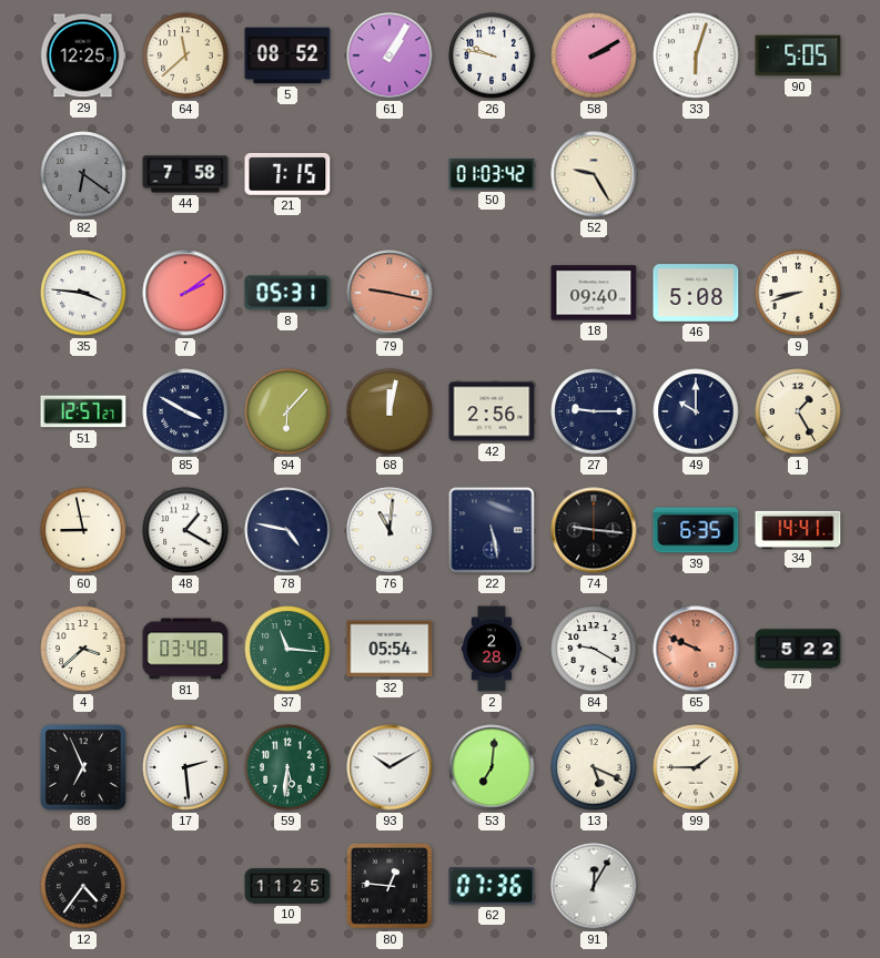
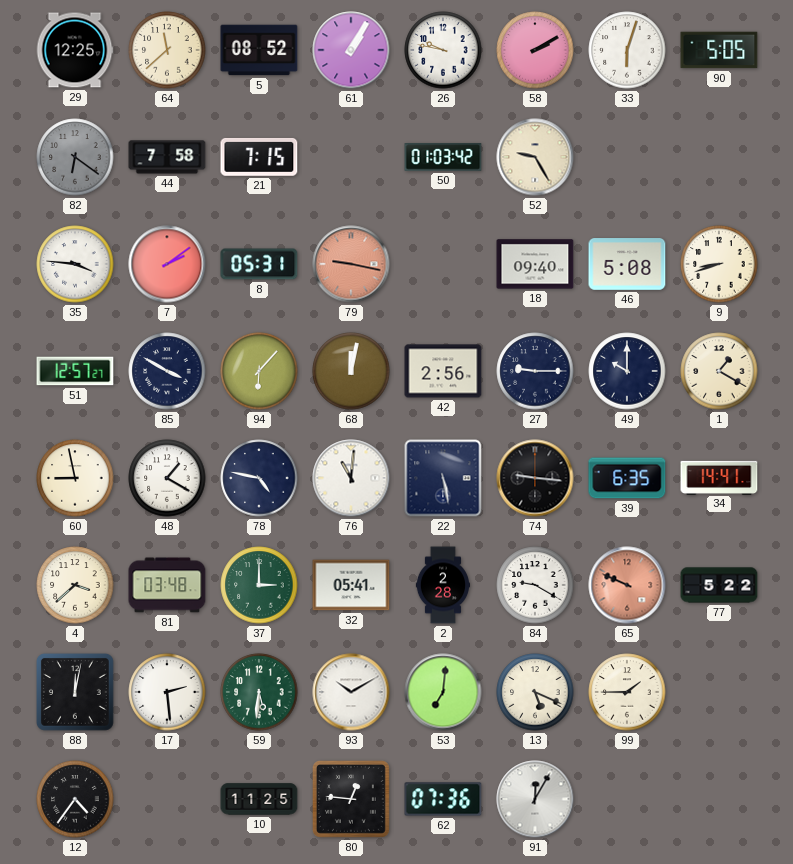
1: 1:25 -> 1:20 (719, 371)
37: 11:16 -> 3:00 (259, 585)
32: 05:54 -> 05:41 (351, 585)
88: 6:56 -> 12:02 (75, 692)
